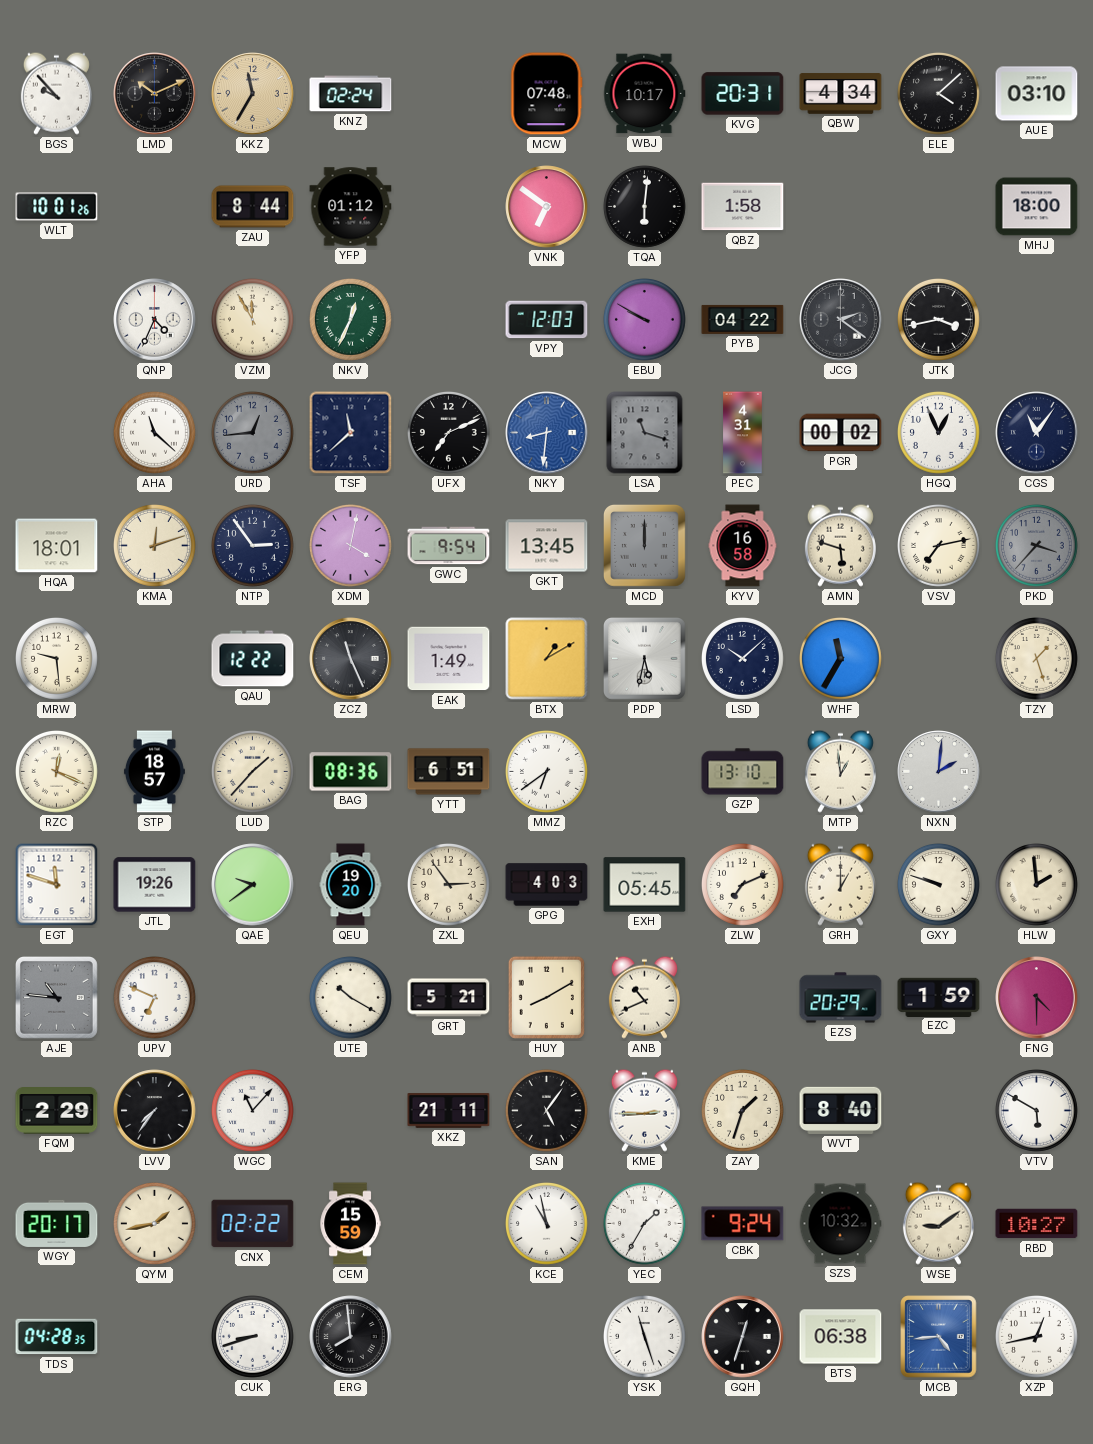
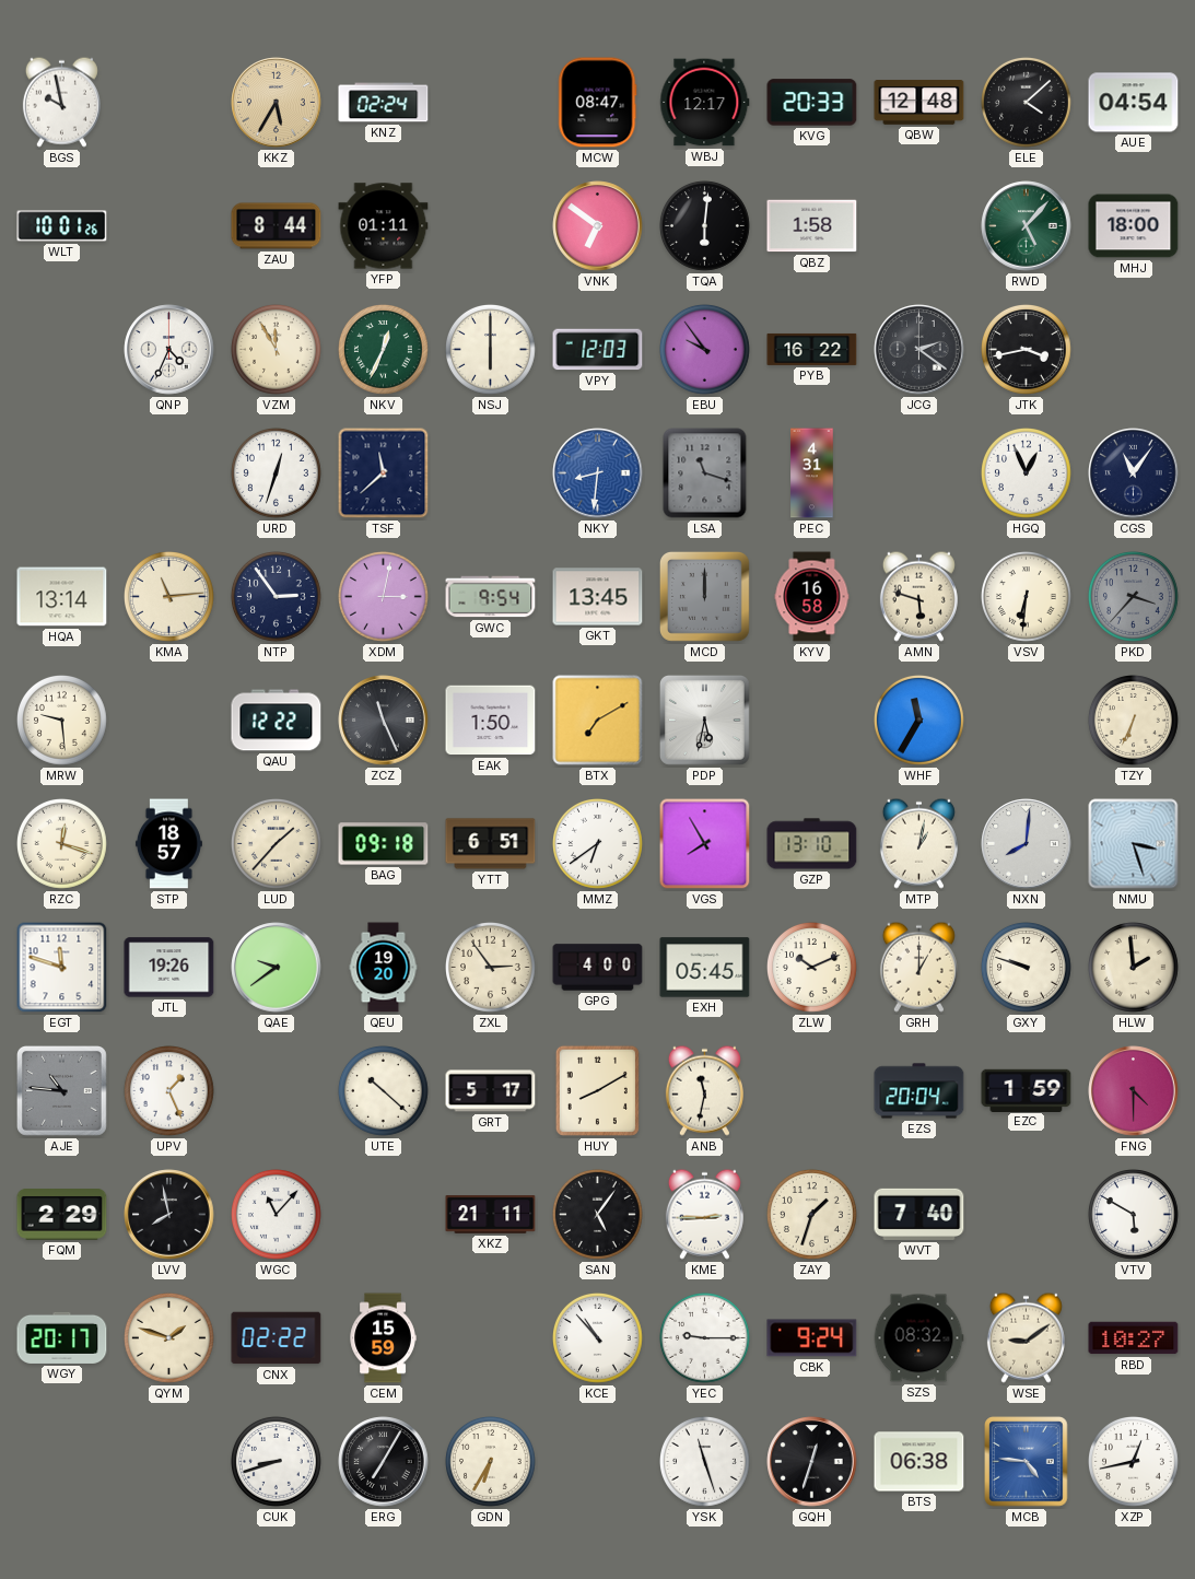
BGS: 9:53 -> 9:58 (61, 102)
LMD: 10:11 -> none (155, 94)
KKZ: 11:35 -> 5:35 (277, 103)
MCW: 07:48 -> 08:47 (598, 103)
WBJ: 10:17 -> 12:17 (705, 103)
KVG: 20:31 -> 20:33 (812, 103)
QBW: 4:34 -> 12:48 (919, 103)
AUE: 03:10 -> 04:54 (1134, 103)
YFP: 01:12 -> 01:11 (384, 226)
RWD: none -> 5:07 (1027, 226)
NSJ: none -> 6:00 (491, 350)
EBU: 9:50 -> 9:54 (705, 350)
PYB: 04:22 -> 16:22 (812, 349)
AHA: 11:22 -> none (155, 433)
URD: 12:44 -> 12:33 (277, 473)
URD dial: grey -> white (277, 473)
UFX: 7:11 -> none (449, 433)
PGR: 00:02 -> none (841, 433)
HQA: 18:01 -> 13:14 (62, 597)
KMA: 12:12 -> 11:14 (169, 597)
XDM: 4:02 -> 3:02 (384, 597)
VSV: 7:13 -> 6:31 (1027, 597)
EAK: 1:49 -> 1:50 (491, 721)
BTX: 1:10 -> 7:10 (598, 721)
LSD: 10:08 -> none (743, 659)
TZY: 1:27 -> 6:34 (1134, 721)
RZC: 12:19 -> 12:18 (62, 844)
BAG: 08:36 -> 09:18 (384, 844)
VGS: none -> 7:55 (705, 844)
MTP: 12:59 -> 1:02 (918, 843)
NXN: 2:01 -> 8:01 (1027, 844)
NMU: none -> 3:27 (1134, 844)
GPG: 4:03 -> 4:00 (598, 968)
ZLW: 7:11 -> 10:11 (812, 968)
UPV: 6:49 -> 1:26 (169, 1091)
UTE: 10:20 -> 10:22 (384, 1091)
GRT: 5:21 -> 5:17 (491, 1091)
ANB: 10:41 -> 11:32 (704, 1090)
EZS: 20:29 -> 20:04 (919, 1091)
LVV: 7:36 -> 7:58 (169, 1215)
WVT: 8:40 -> 7:40 (919, 1214)
QYM: 1:43 -> 1:48 (169, 1338)
KCE: 10:58 -> 10:53 (598, 1338)
YEC: 1:35 -> 9:15 (705, 1338)
SZS: 10:32 -> 08:32 (918, 1338)
TDS: 04:28 -> none (57, 1337)
ERG: 7:59 -> 7:05 (384, 1462)
GDN: none -> 6:35 (491, 1462)
MCB: 4:44 -> 4:46 (1027, 1462)
